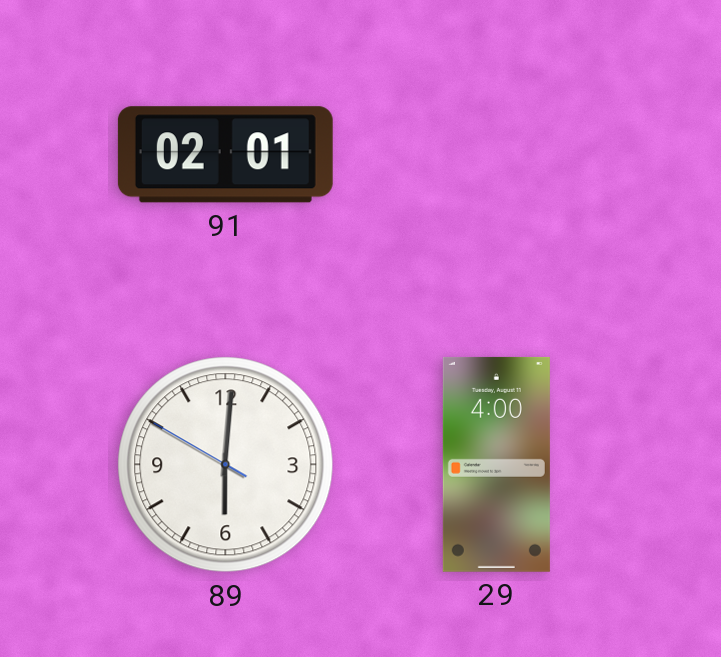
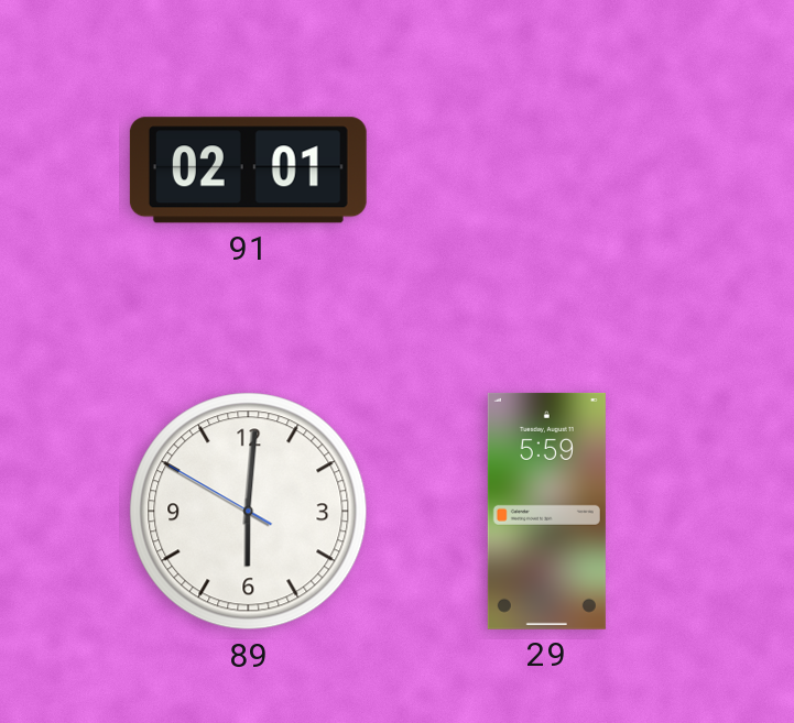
29: 4:00 -> 5:59 (546, 511)
